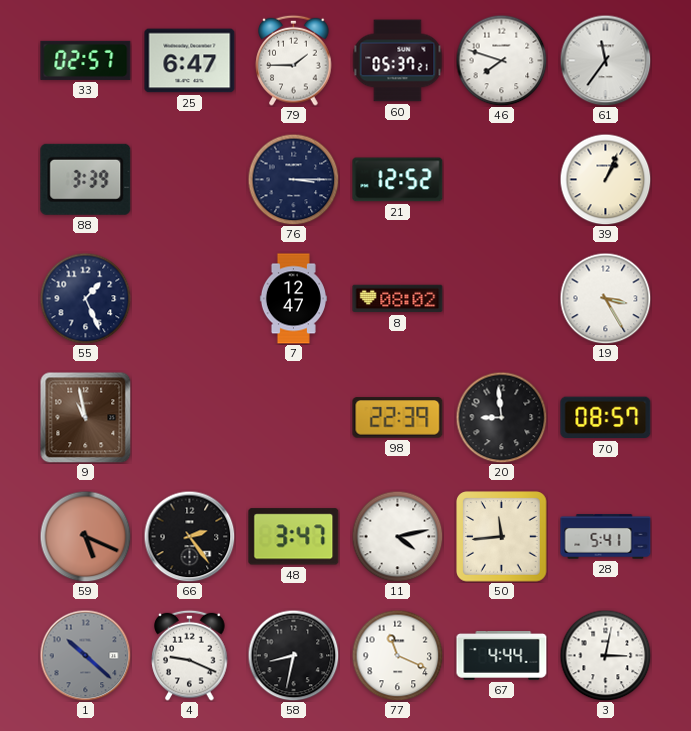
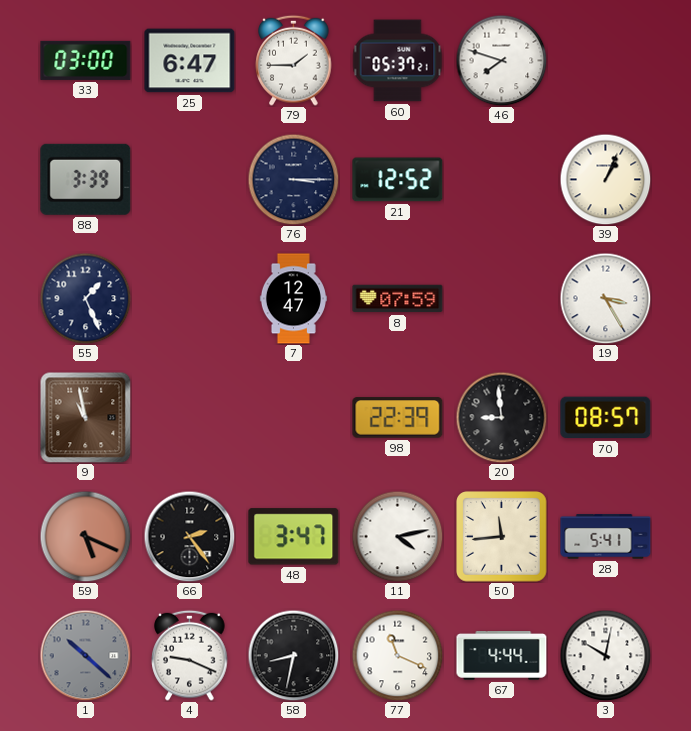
33: 02:57 -> 03:00 (86, 60)
61: 11:36 -> none (605, 60)
8: 08:02 -> 07:59 (398, 299)
3: 3:02 -> 10:02 (605, 655)
